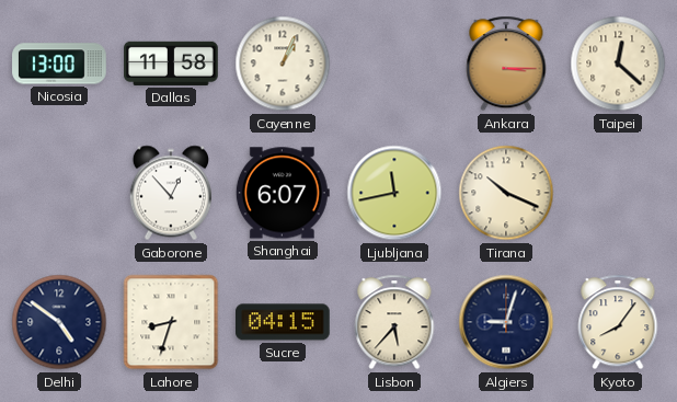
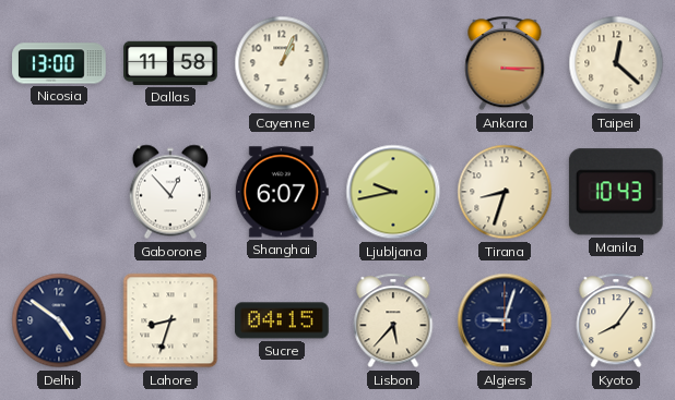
Ljubljana: 11:43 -> 9:43 (393, 192)
Tirana: 10:19 -> 8:33 (505, 192)
Manila: none -> 10:43 (616, 192)
